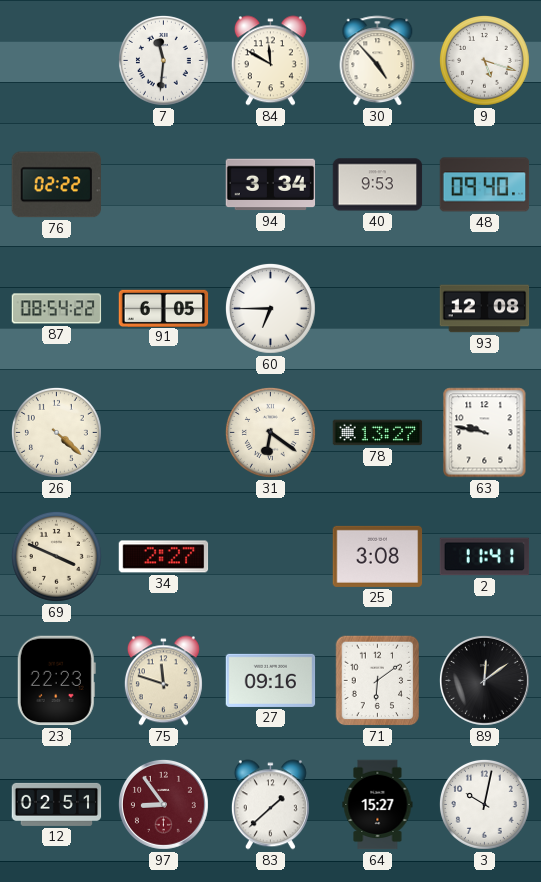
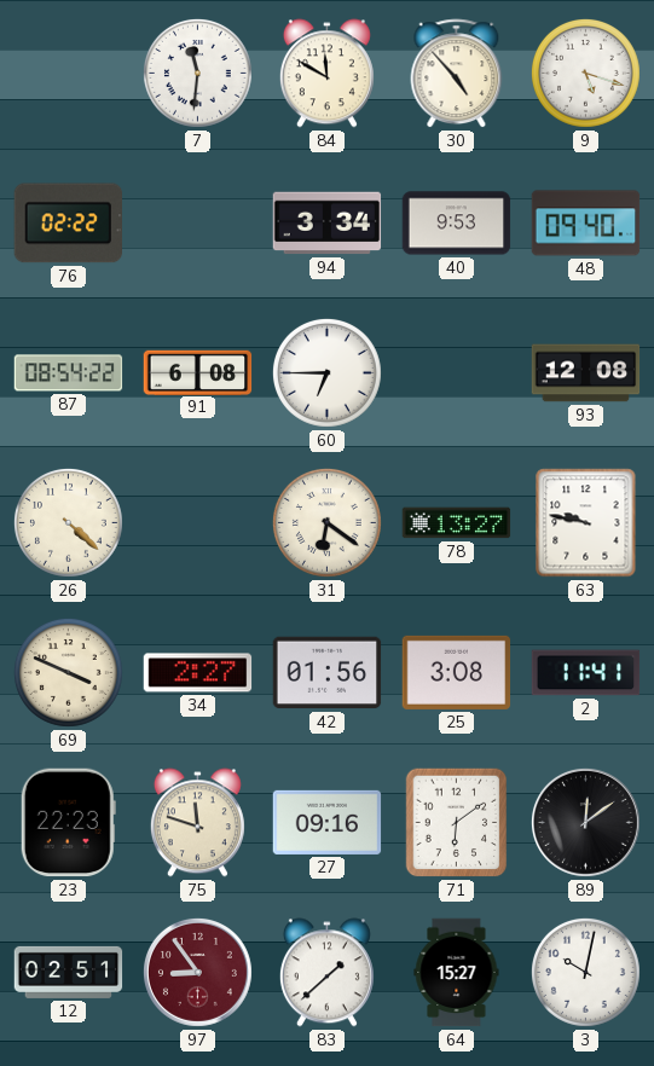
91: 6:05 -> 6:08 (198, 372)
42: none -> 01:56 (328, 673)
